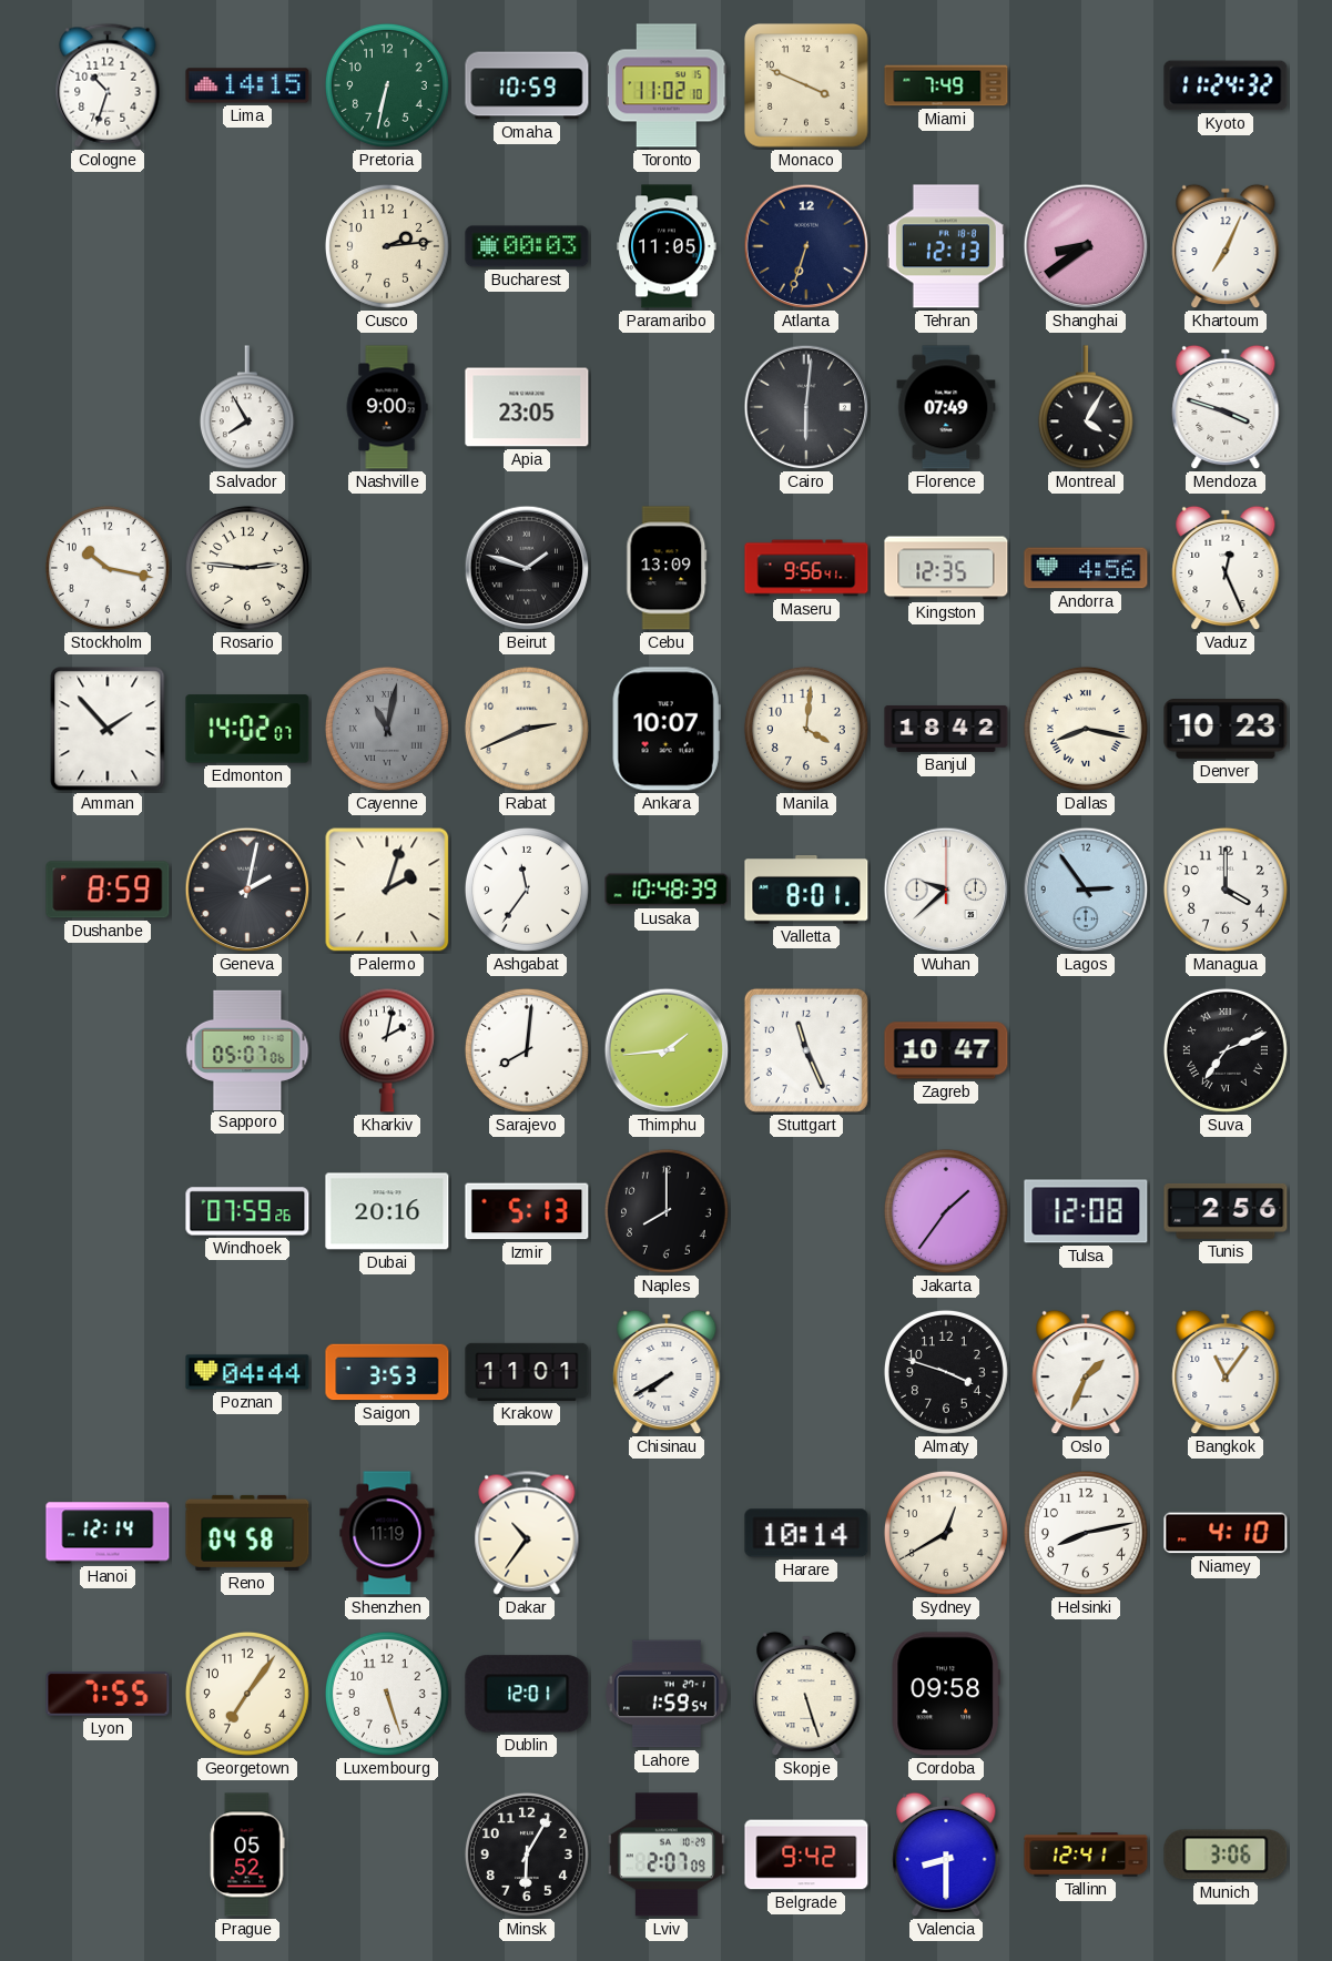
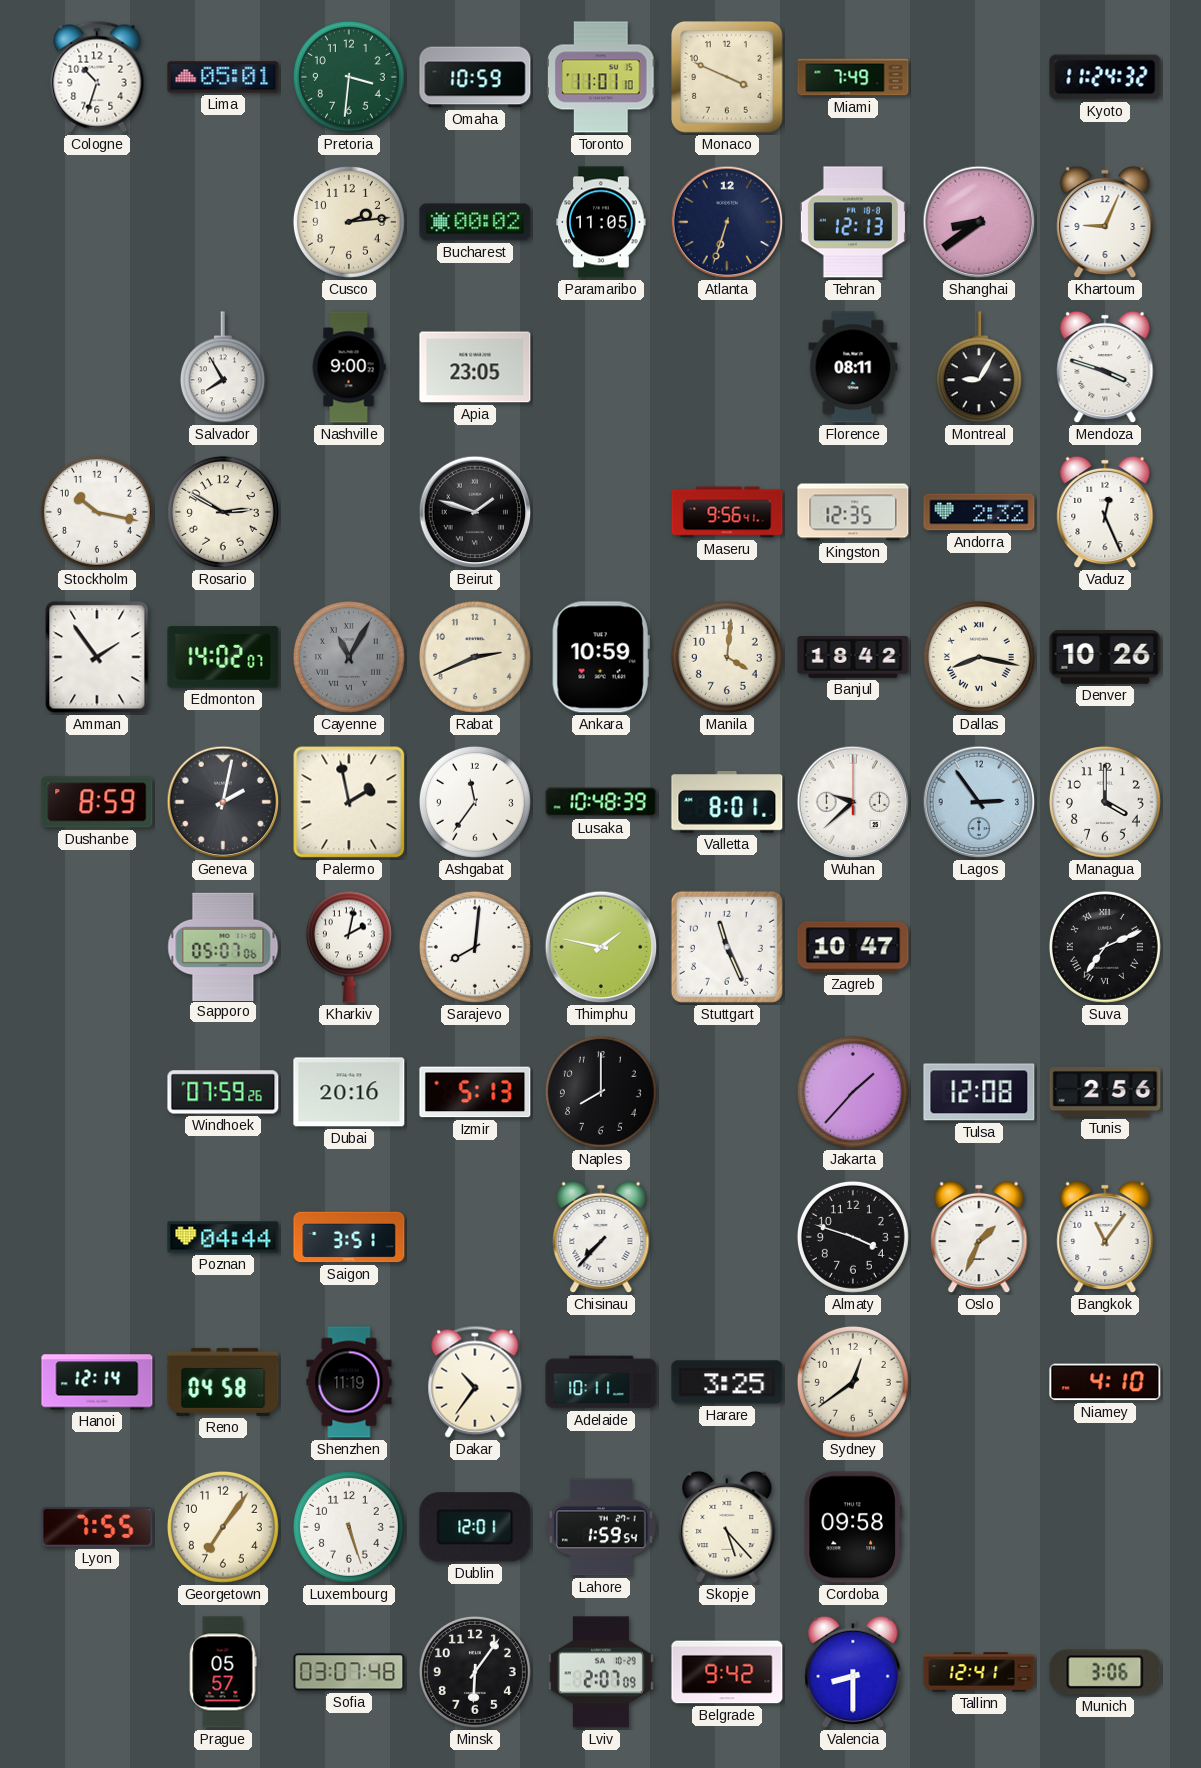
Lima: 14:15 -> 05:01 (223, 77)
Pretoria: 6:32 -> 3:31 (349, 77)
Toronto: 11:02 -> 11:01 (602, 77)
Bucharest: 00:03 -> 00:02 (475, 222)
Khartoum: 7:04 -> 9:04 (1105, 222)
Cairo: 6:01 -> none (806, 407)
Florence: 07:49 -> 08:11 (853, 367)
Montreal: 4:05 -> 9:05 (979, 368)
Rosario: 2:46 -> 2:50 (223, 512)
Cebu: 13:09 -> none (667, 568)
Andorra: 4:56 -> 2:32 (979, 512)
Amman: 1:53 -> 1:54 (97, 657)
Cayenne: 11:02 -> 11:05 (349, 657)
Ankara: 10:07 -> 10:59 (601, 657)
Denver: 10:23 -> 10:26 (1105, 658)
Palermo: 2:03 -> 1:58 (349, 802)
Thimphu: 1:44 -> 1:47 (601, 947)
Jakarta: 1:36 -> 1:37 (853, 1092)
Saigon: 3:53 -> 3:51 (349, 1237)
Krakow: 11:01 -> none (527, 1372)
Chisinau: 7:40 -> 7:37 (601, 1237)
Adelaide: none -> 10:11 (601, 1382)
Harare: 10:14 -> 3:25 (727, 1382)
Sydney: 12:40 -> 12:39 (853, 1382)
Helsinki: 8:13 -> none (1086, 1533)
Skopje: 5:27 -> 5:23 (727, 1527)
Prague: 05:52 -> 05:57 (223, 1672)
Sofia: none -> 03:07 (349, 1672)
Minsk: 6:05 -> 6:06 (475, 1672)
